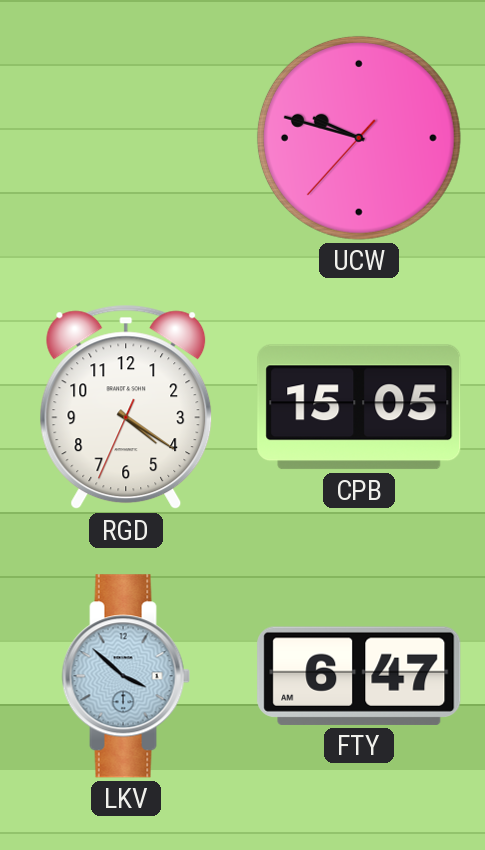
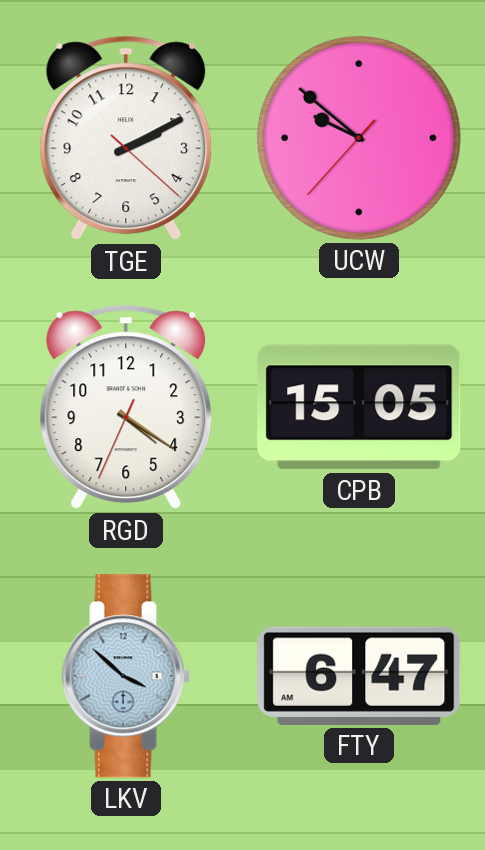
TGE: none -> 2:10 (126, 138)
UCW: 9:47 -> 9:51 (359, 138)
